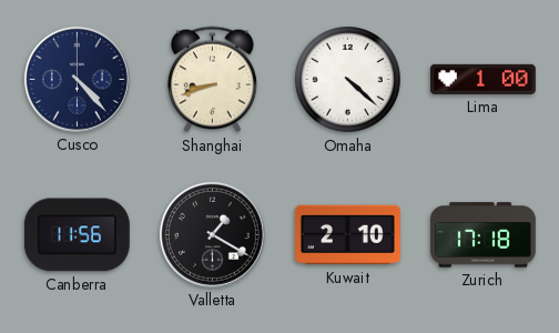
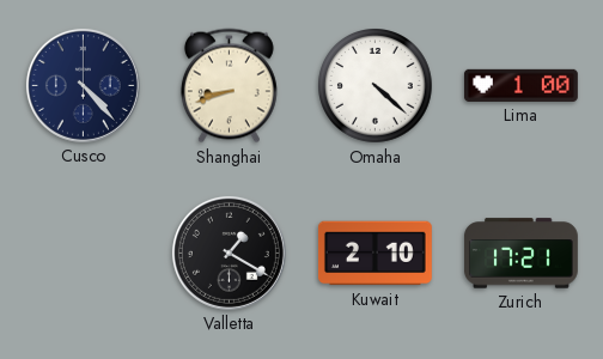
Canberra: 11:56 -> none (77, 235)
Zurich: 17:18 -> 17:21 (520, 254)
